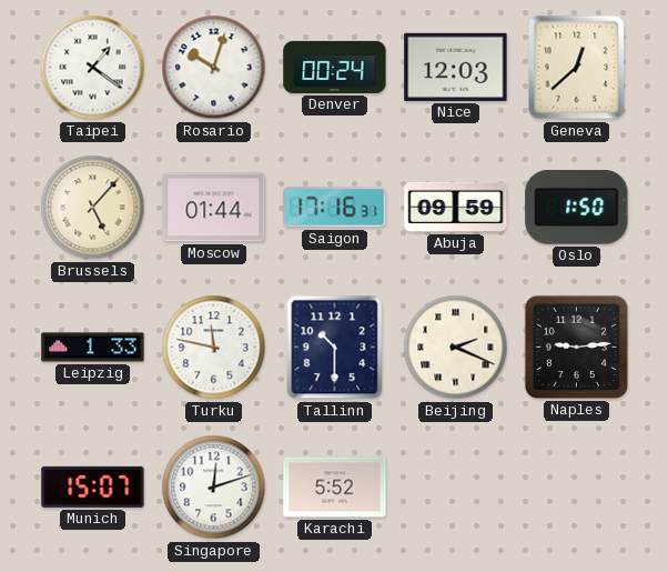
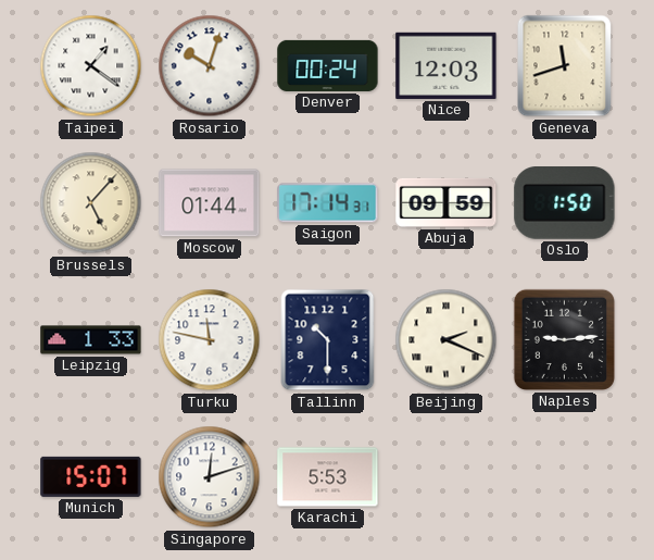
Geneva: 12:38 -> 11:42 (565, 66)
Saigon: 17:16 -> 17:14 (328, 203)
Karachi: 5:52 -> 5:53 (328, 477)
